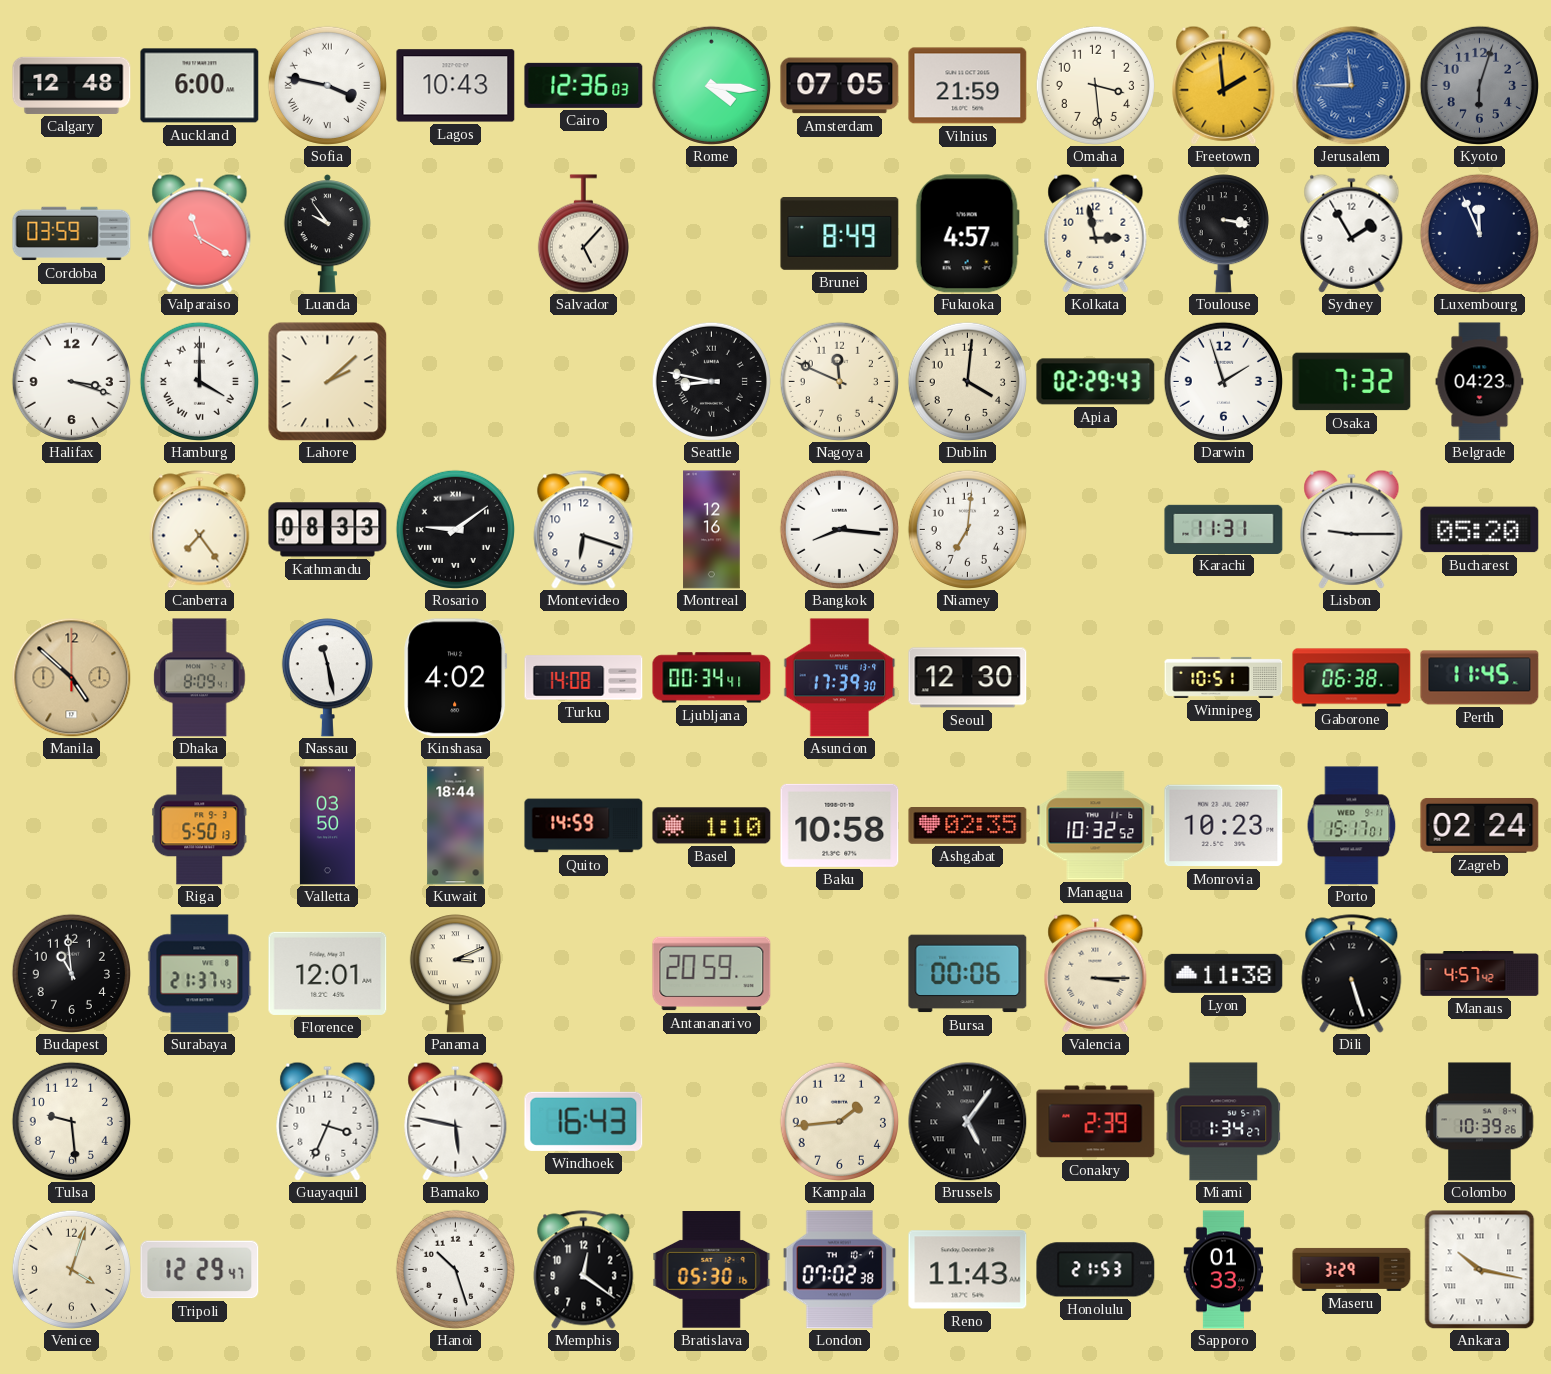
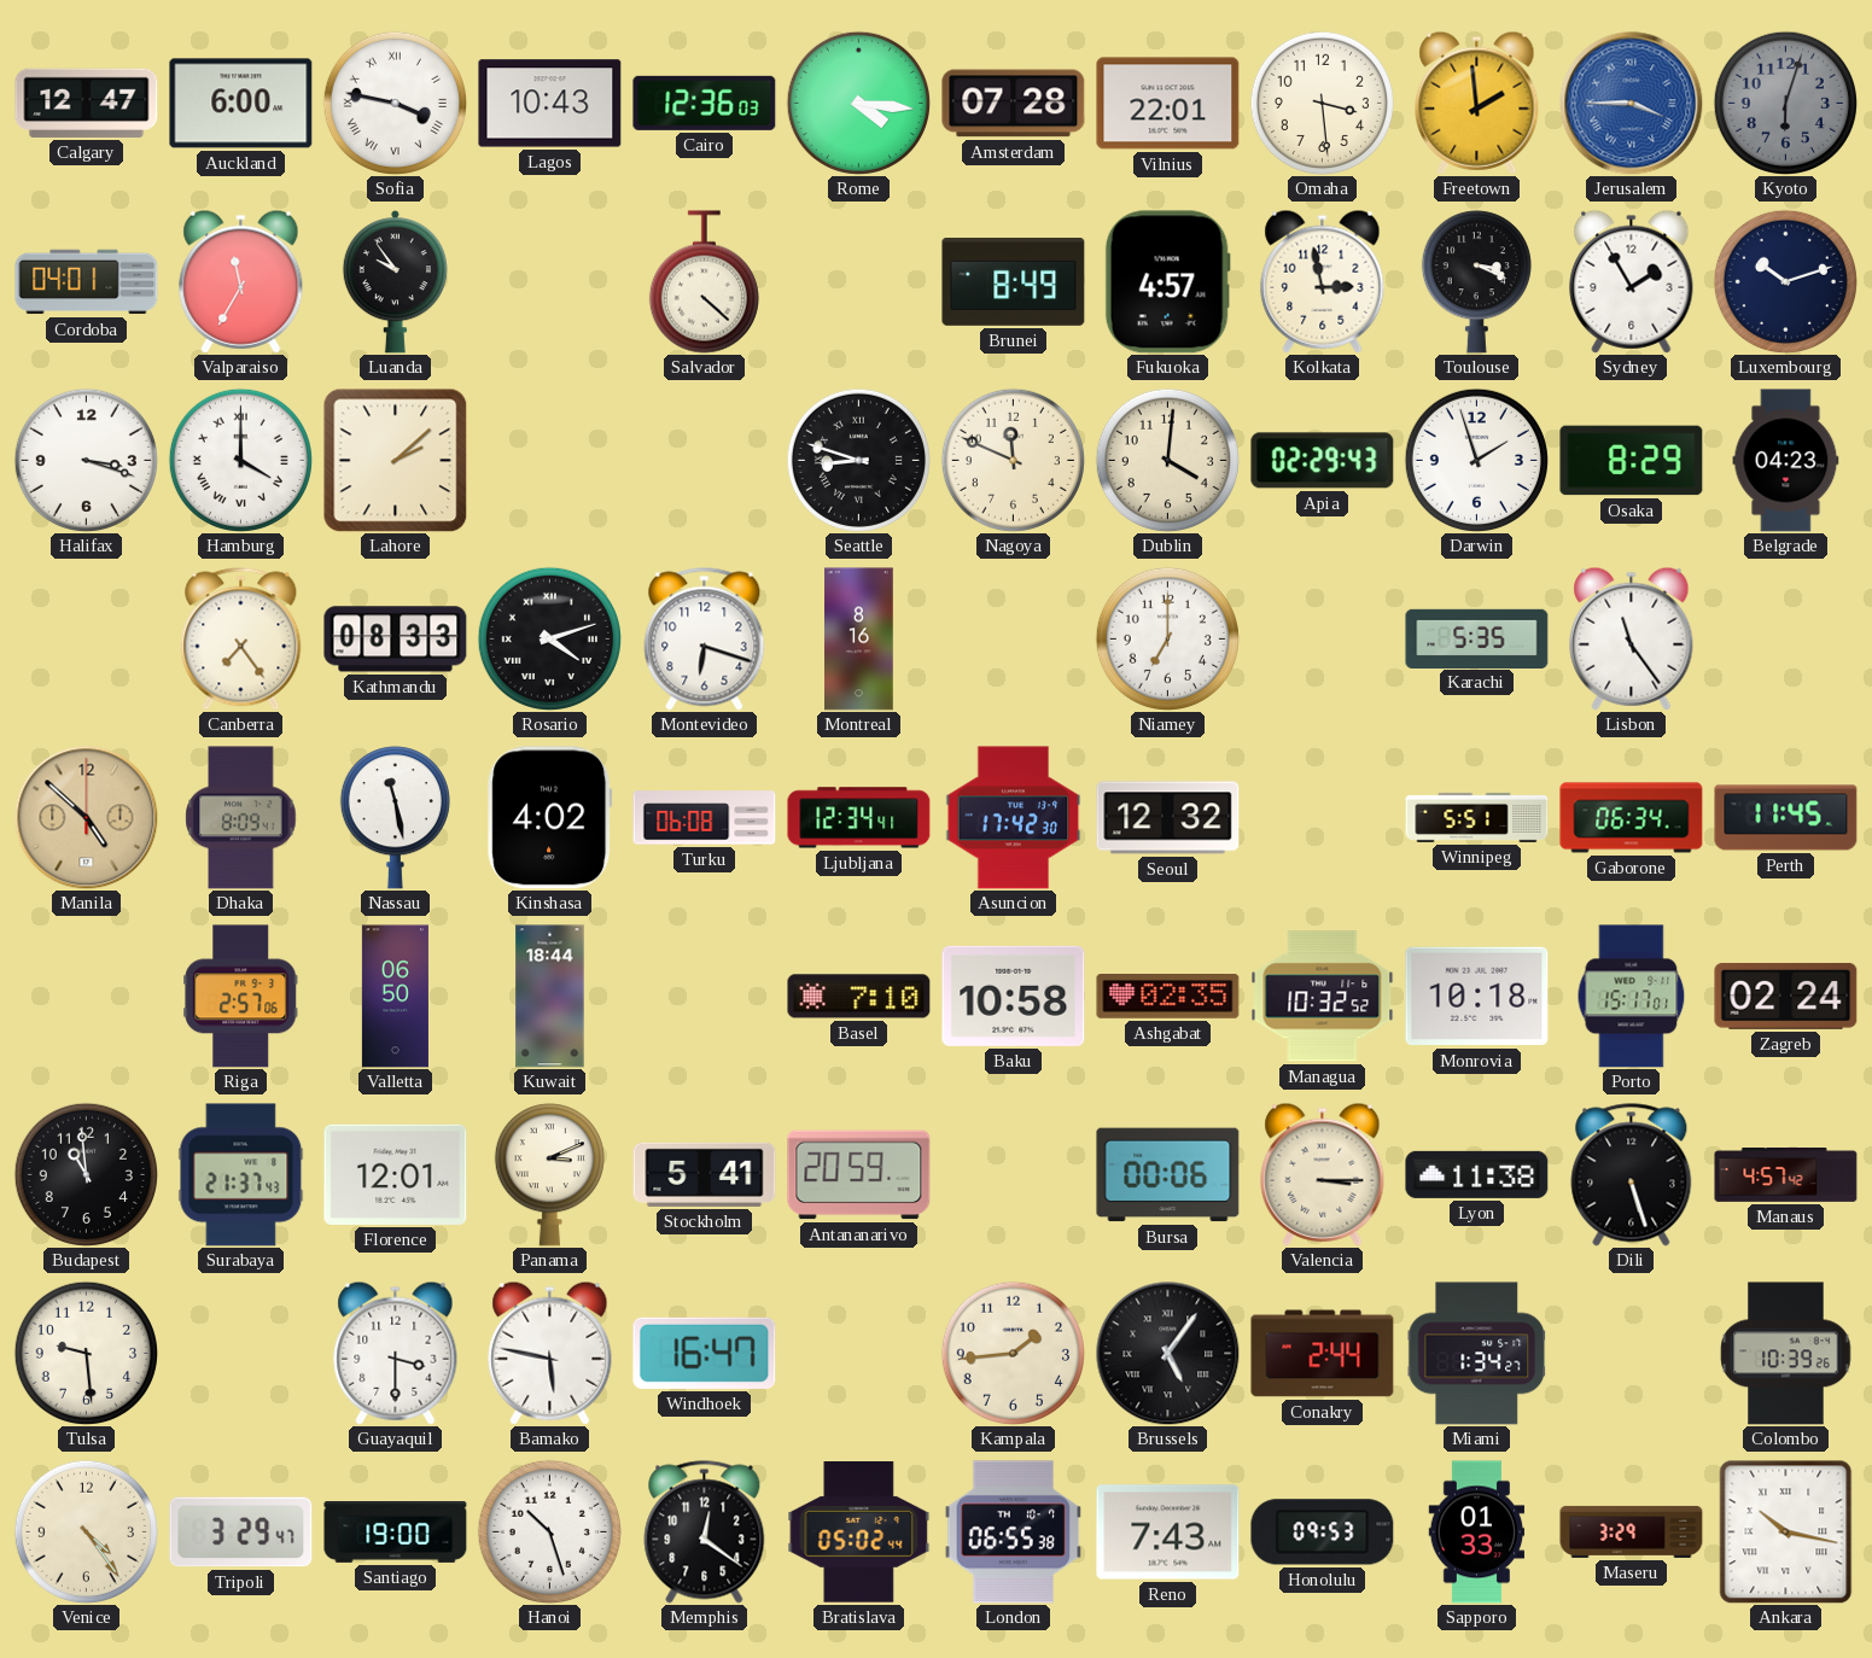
Calgary: 12:48 -> 12:47 (87, 103)
Amsterdam: 07:05 -> 07:28 (1014, 104)
Vilnius: 21:59 -> 22:01 (1168, 104)
Jerusalem: 11:45 -> 3:45 (1632, 104)
Cordoba: 03:59 -> 04:01 (87, 282)
Valparaiso: 11:20 -> 11:35 (241, 281)
Salvador: 5:07 -> 4:22 (704, 282)
Toulouse: 3:17 -> 3:19 (1476, 282)
Luxembourg: 11:56 -> 10:12 (1785, 281)
Seattle: 8:47 -> 8:48 (858, 460)
Osaka: 7:32 -> 8:29 (1632, 461)
Rosario: 9:09 -> 4:12 (549, 638)
Montreal: 12:16 -> 8:16 (859, 640)
Bangkok: 8:16 -> none (839, 529)
Niamey: 7:01 -> 7:00 (1167, 638)
Karachi: 11:31 -> 5:35 (1477, 638)
Lisbon: 9:15 -> 11:24 (1632, 638)
Bucharest: 05:20 -> none (1480, 530)
Turku: 14:08 -> 06:08 (705, 818)
Ljubljana: 00:34 -> 12:34 (859, 818)
Asuncion: 17:39 -> 17:42 (1014, 818)
Seoul: 12:30 -> 12:32 (1168, 818)
Winnipeg: 10:51 -> 5:51 (1477, 817)
Gaborone: 06:38 -> 06:34 (1632, 818)
Riga: 5:50 -> 2:57 (241, 997)
Valletta: 03:50 -> 06:50 (395, 997)
Quito: 14:59 -> none (584, 826)
Basel: 1:10 -> 7:10 (859, 997)
Monrovia: 10:23 -> 10:18 (1477, 997)
Stockholm: none -> 5:41 (705, 1174)
Guayaquil: 3:34 -> 3:30 (396, 1353)
Windhoek: 16:43 -> 16:47 (705, 1353)
Conakry: 2:39 -> 2:44 (1323, 1354)
Venice: 4:03 -> 4:24 (86, 1531)
Tripoli: 12:29 -> 3:29 (241, 1533)
Santiago: none -> 19:00 (396, 1533)
Bratislava: 05:30 -> 05:02 (859, 1533)
London: 07:02 -> 06:55 (1014, 1533)
Reno: 11:43 -> 7:43 (1168, 1533)
Honolulu: 21:53 -> 09:53 (1323, 1533)
